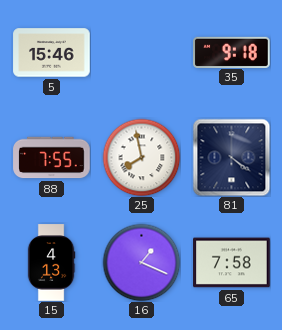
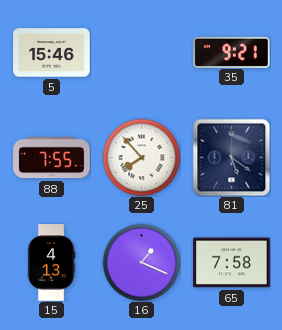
35: 9:18 -> 9:21 (232, 52)
25: 7:58 -> 7:53 (141, 157)
81: 4:21 -> 5:21 (231, 157)
